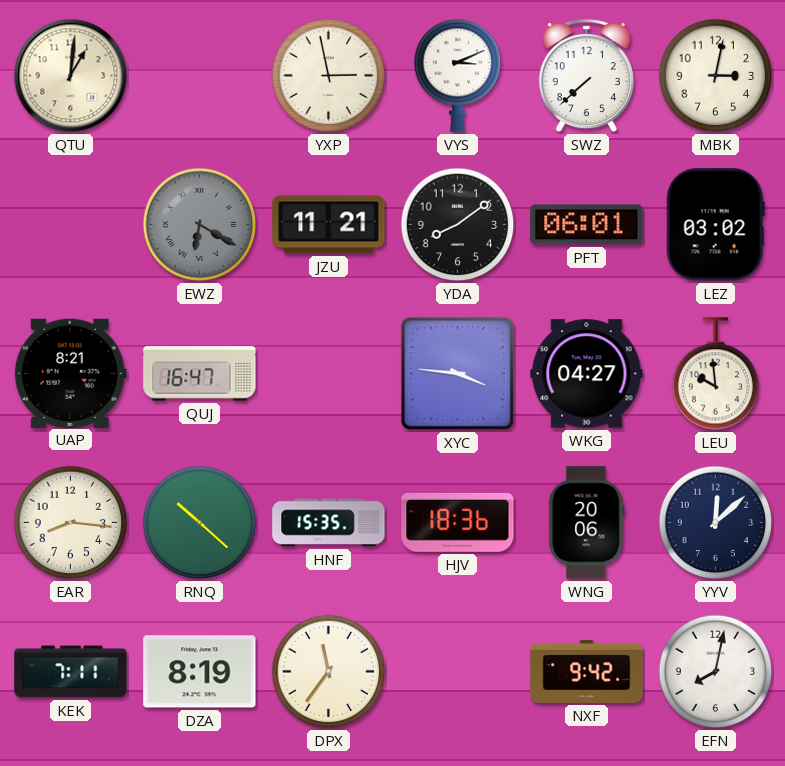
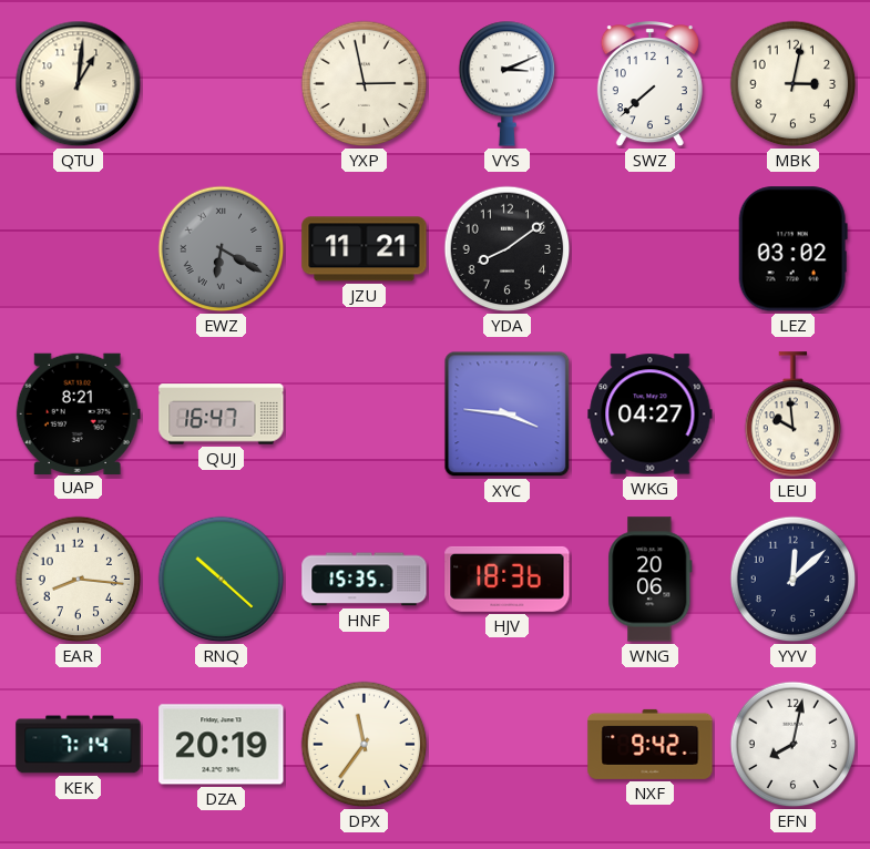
PFT: 06:01 -> none (587, 225)
KEK: 7:11 -> 7:14 (79, 745)
DZA: 8:19 -> 20:19 (222, 745)
